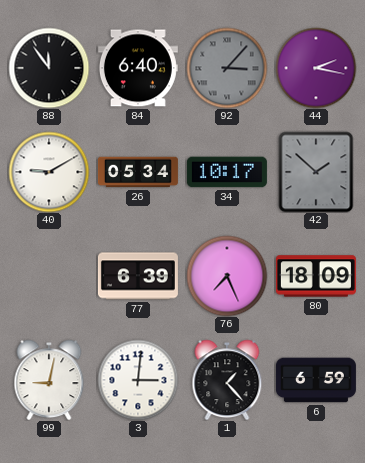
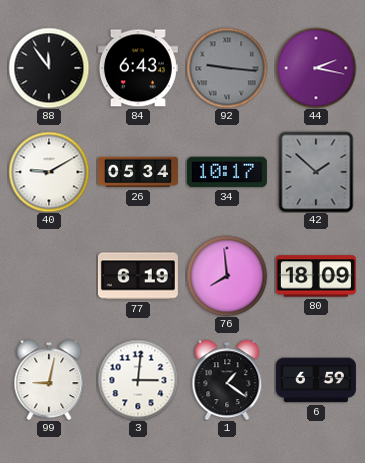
84: 6:40 -> 6:43 (138, 68)
92: 3:07 -> 9:16 (227, 68)
77: 6:39 -> 6:19 (138, 276)
76: 7:26 -> 7:59 (227, 276)
1: 1:23 -> 1:21 (227, 380)
